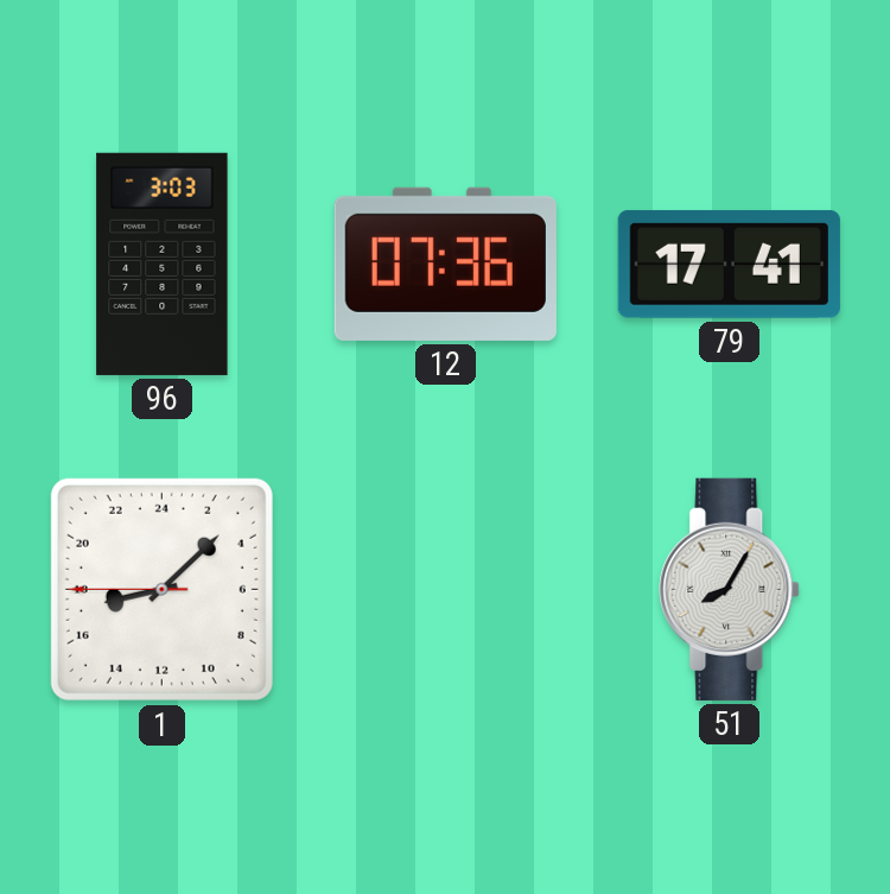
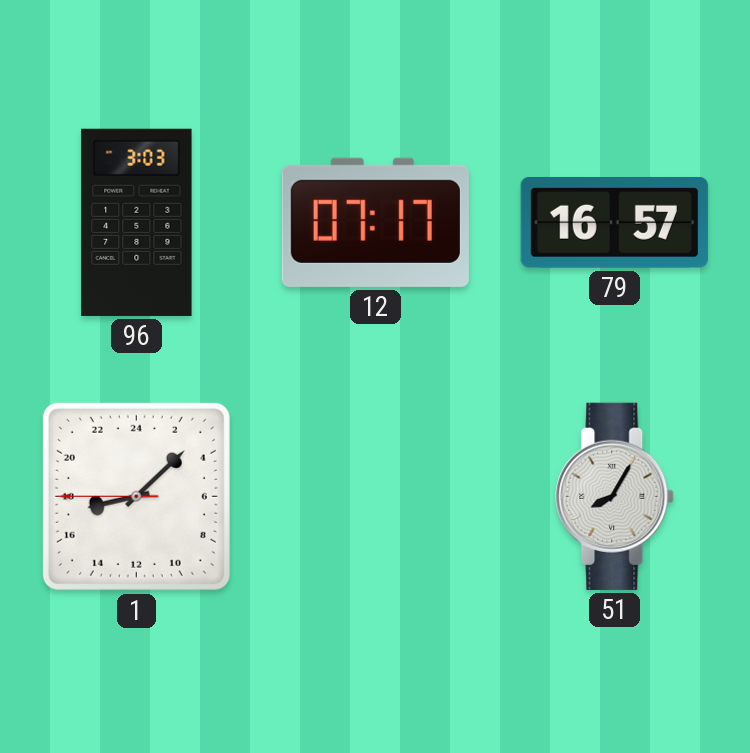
12: 07:36 -> 07:17 (375, 222)
79: 17:41 -> 16:57 (614, 222)
